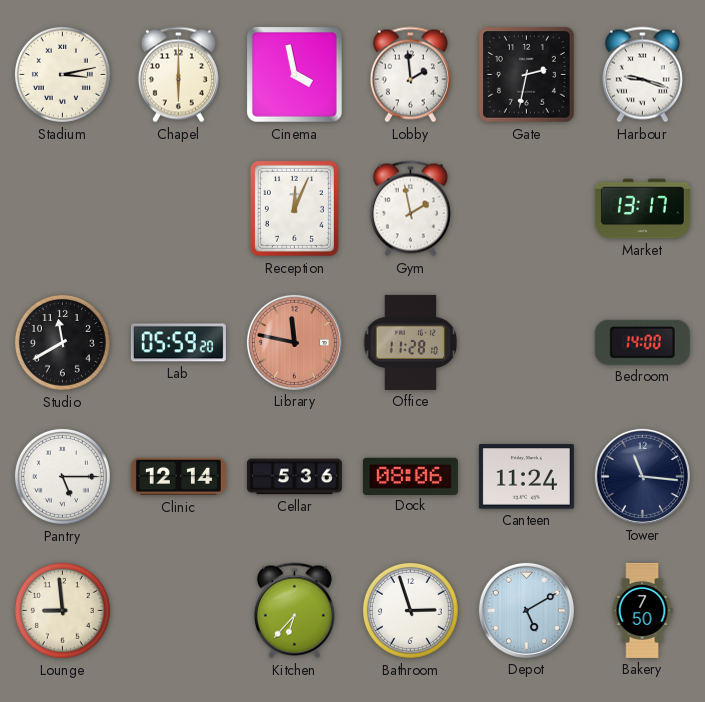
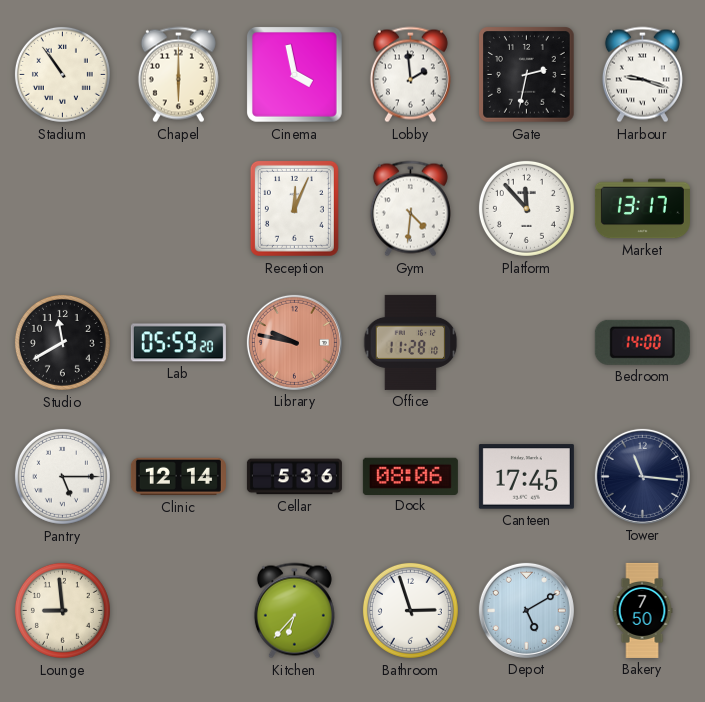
Stadium: 3:13 -> 10:54 (62, 74)
Gym: 1:58 -> 4:31 (410, 209)
Platform: none -> 11:53 (526, 208)
Library: 11:47 -> 9:47 (294, 342)
Canteen: 11:24 -> 17:45 (526, 477)
